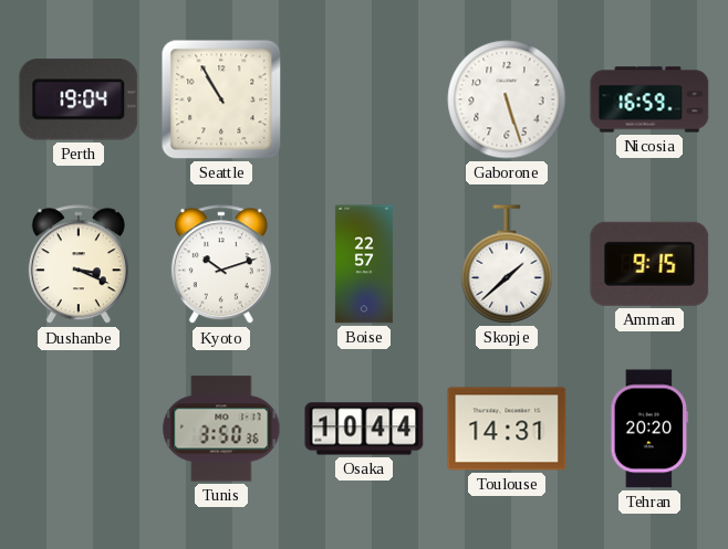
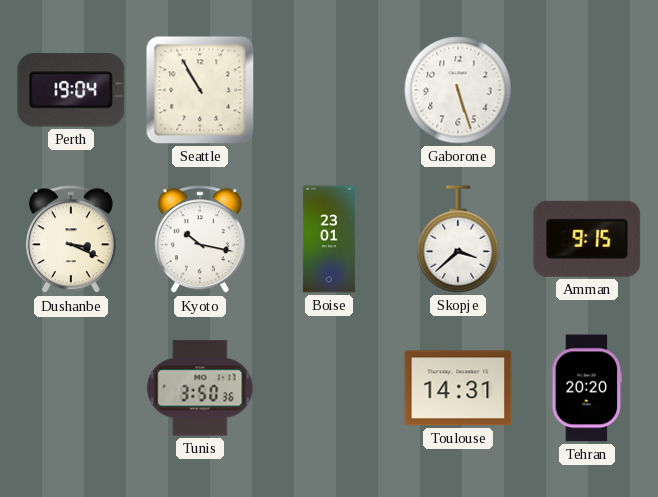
Nicosia: 16:59 -> none (649, 99)
Kyoto: 10:12 -> 10:17 (200, 240)
Boise: 22:57 -> 23:01 (329, 239)
Skopje: 1:38 -> 3:38 (458, 239)
Osaka: 10:44 -> none (364, 429)
